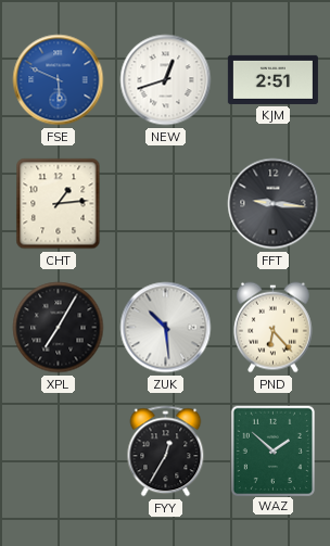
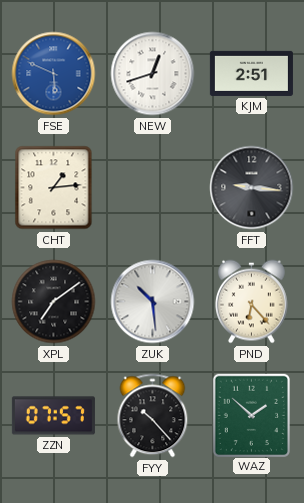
XPL: 7:05 -> 7:09 (54, 302)
ZZN: none -> 07:57 (53, 416)
FYY: 12:35 -> 10:23 (153, 416)
